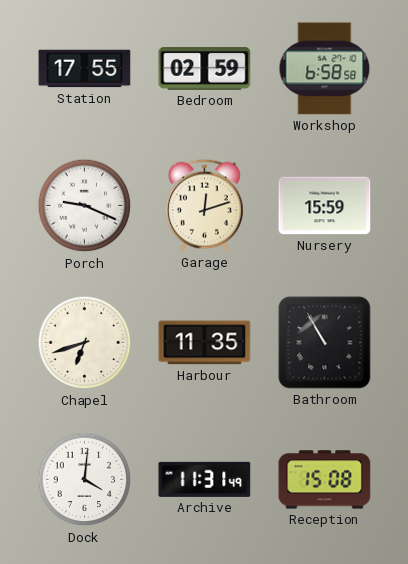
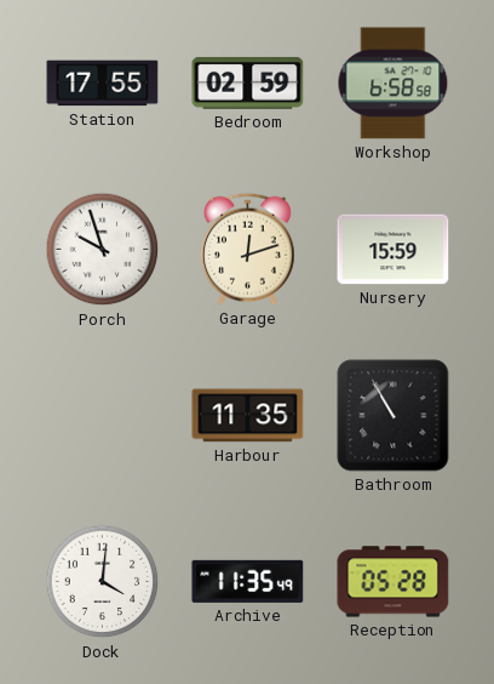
Porch: 9:19 -> 9:57 (103, 250)
Chapel: 6:42 -> none (85, 343)
Archive: 11:31 -> 11:35 (248, 581)
Reception: 15:08 -> 05:28 (394, 582)
